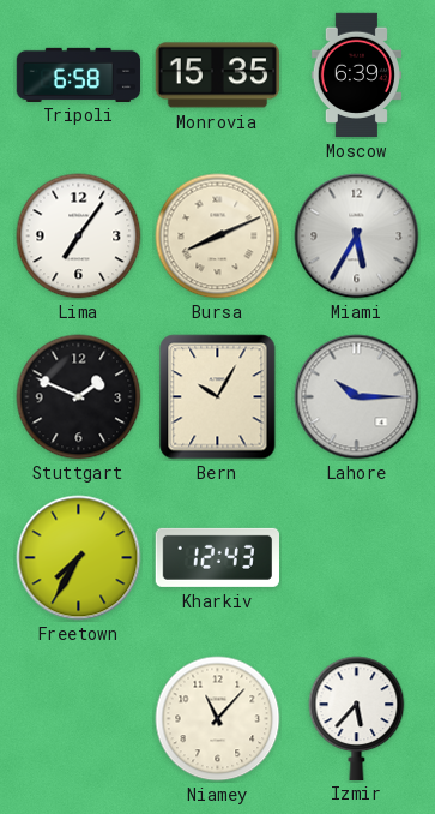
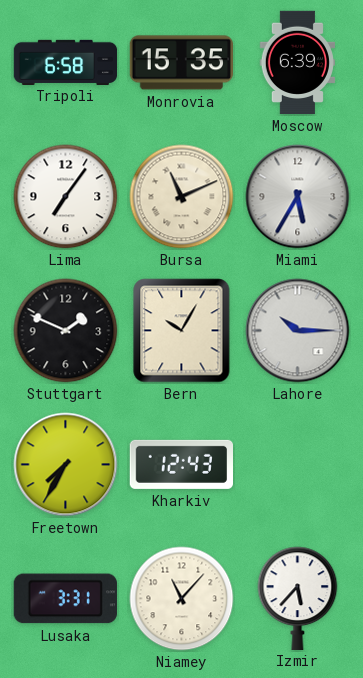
Bursa: 8:11 -> 11:11 (182, 197)
Lusaka: none -> 3:31 (65, 599)
